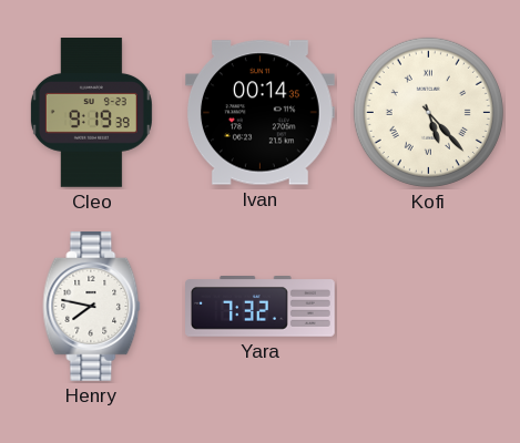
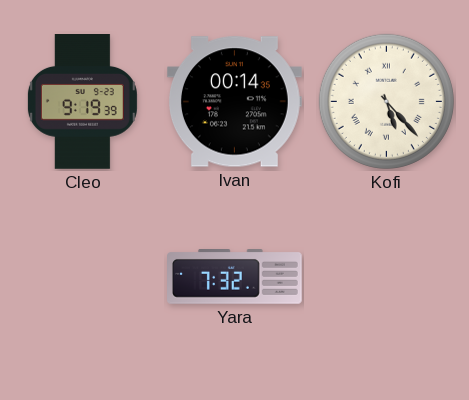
Henry: 7:47 -> none (92, 307)
